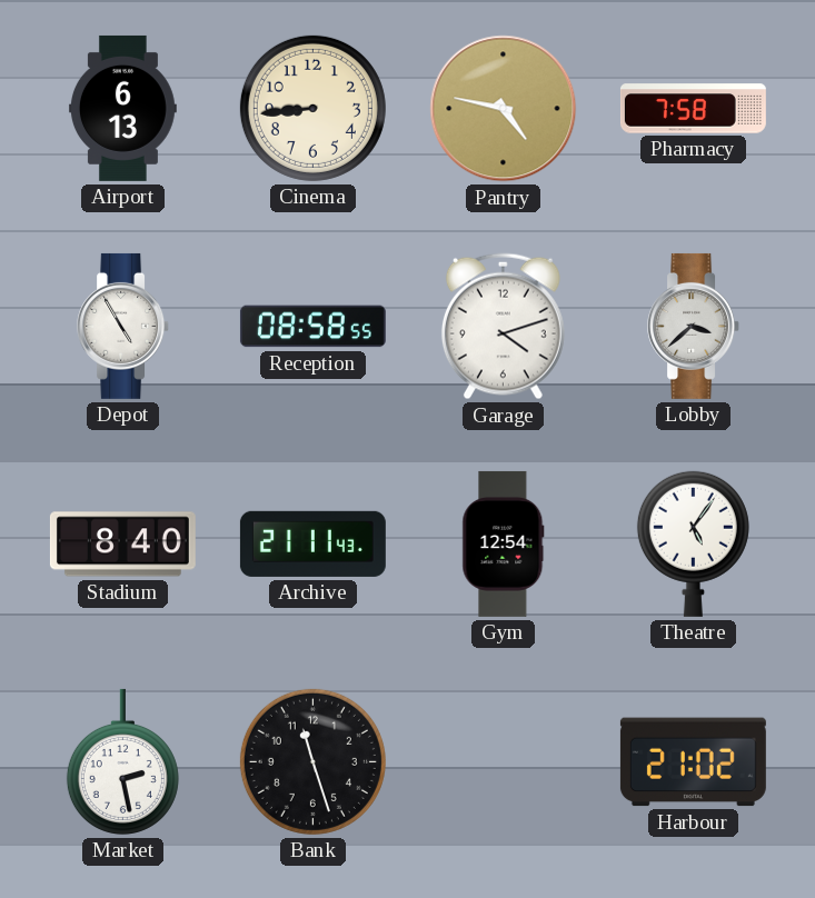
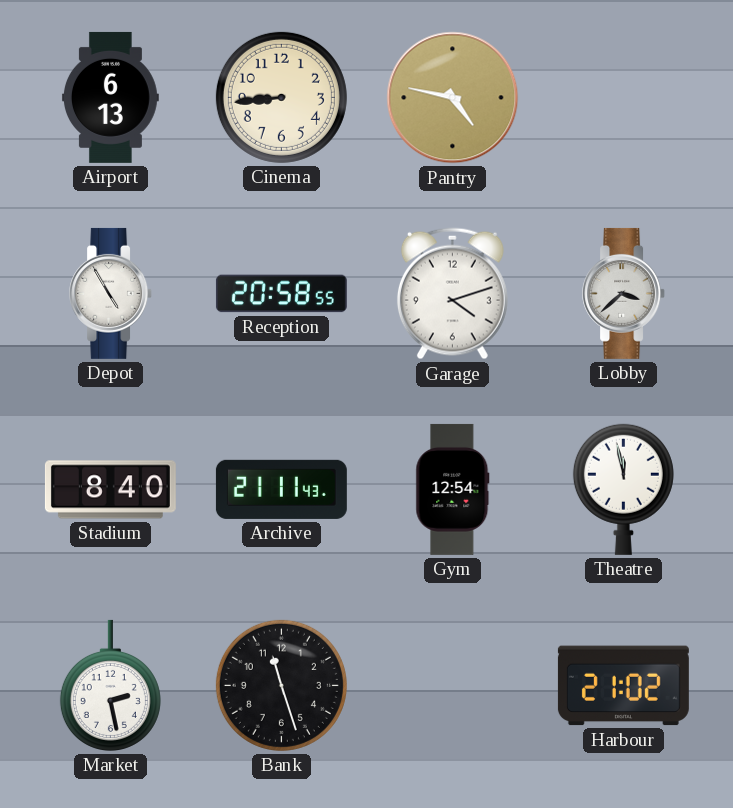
Pharmacy: 7:58 -> none (693, 109)
Reception: 08:58 -> 20:58 (281, 294)
Theatre: 5:06 -> 11:58 (623, 489)
